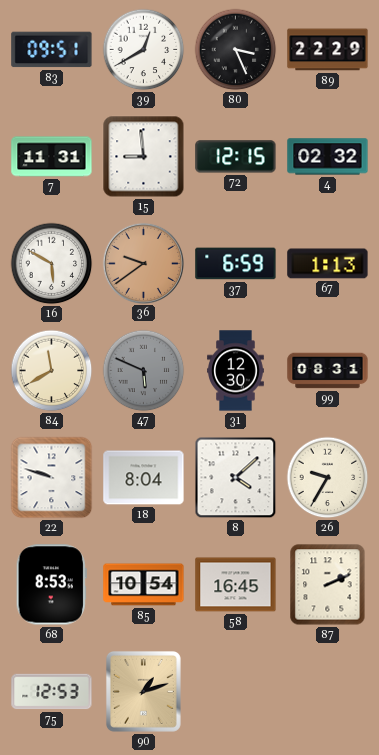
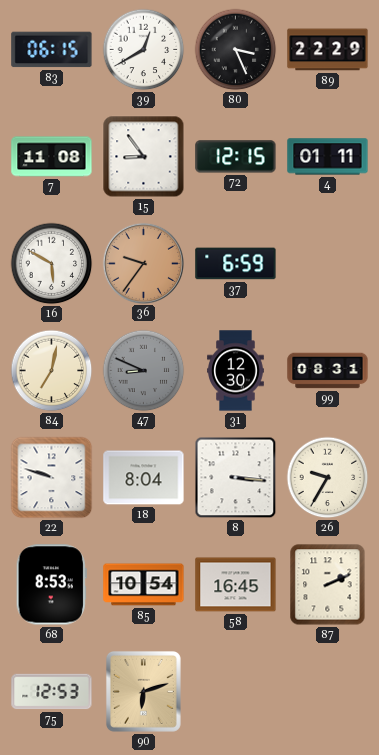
83: 09:51 -> 06:15 (52, 50)
7: 11:31 -> 11:08 (52, 157)
15: 8:59 -> 8:54 (144, 157)
4: 02:32 -> 01:11 (328, 157)
36: 9:39 -> 9:36 (143, 263)
67: 1:13 -> none (328, 264)
84: 11:40 -> 7:02 (52, 371)
47: 5:49 -> 8:49 (144, 371)
8: 4:08 -> 3:16 (236, 478)
90: 1:12 -> 6:12 (143, 691)
